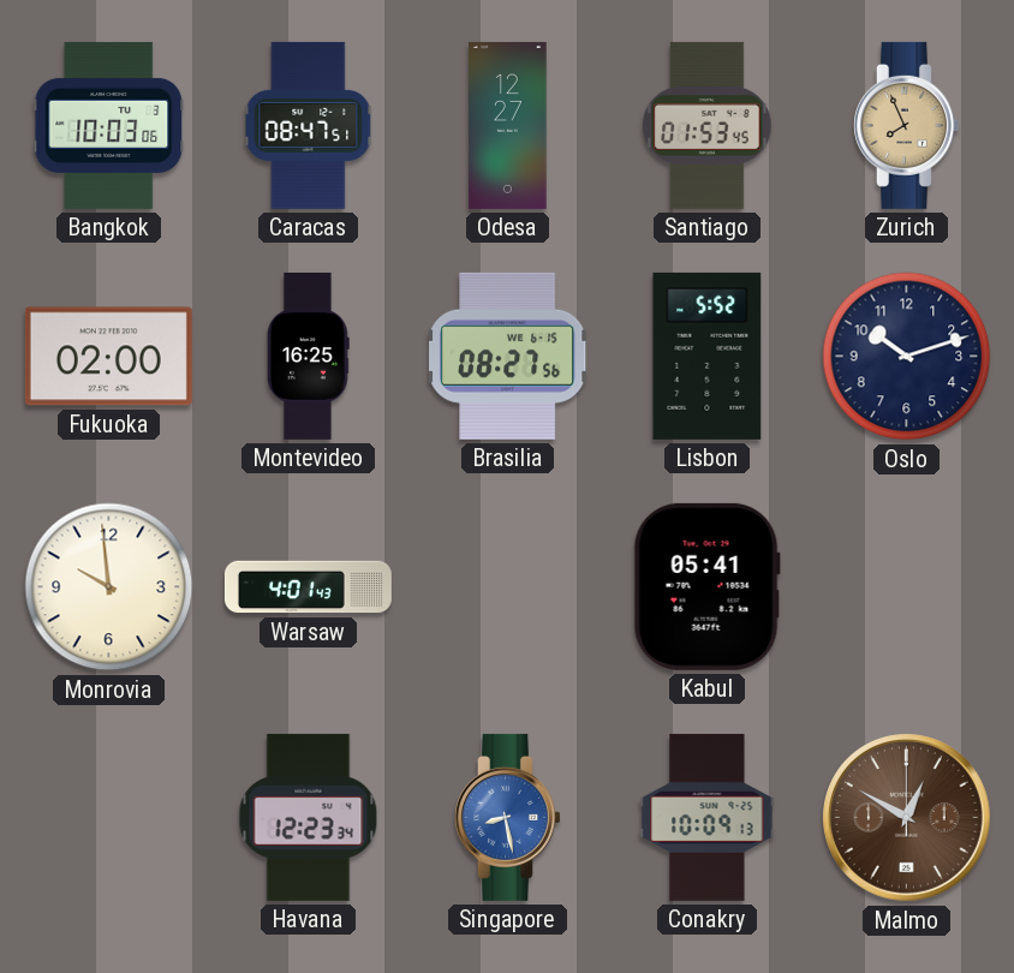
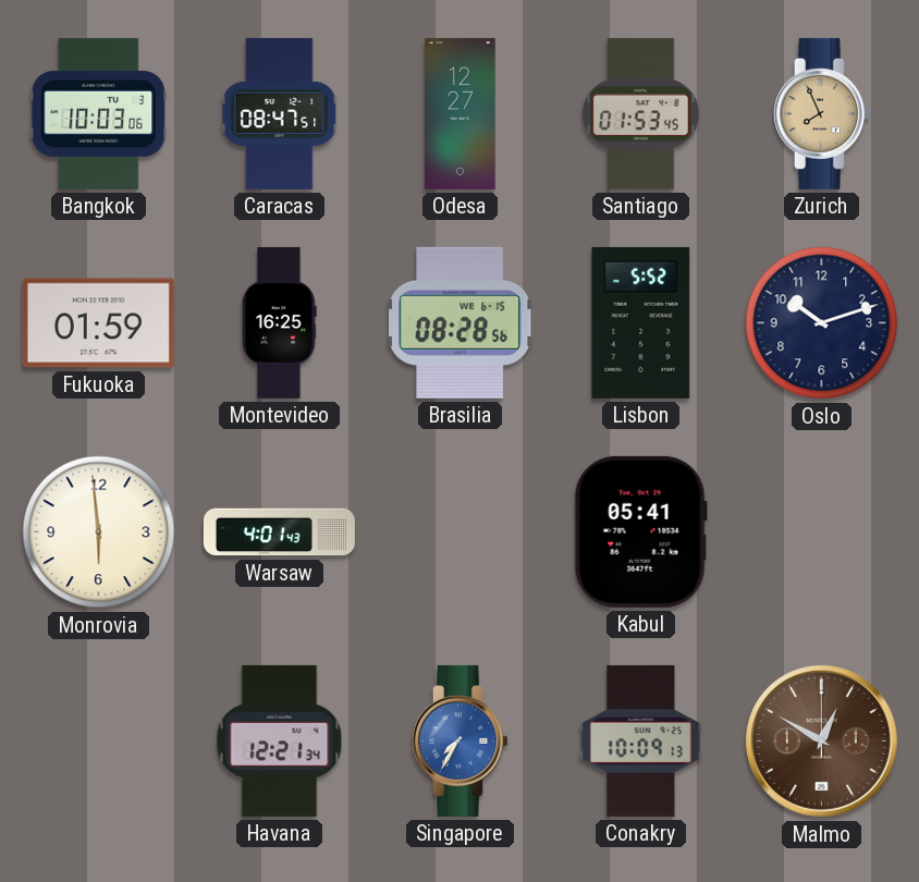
Fukuoka: 02:00 -> 01:59 (98, 323)
Brasilia: 08:27 -> 08:28 (461, 322)
Monrovia: 9:59 -> 5:59 (99, 532)
Havana: 12:23 -> 12:21 (280, 740)
Singapore: 8:28 -> 7:35 (461, 740)
